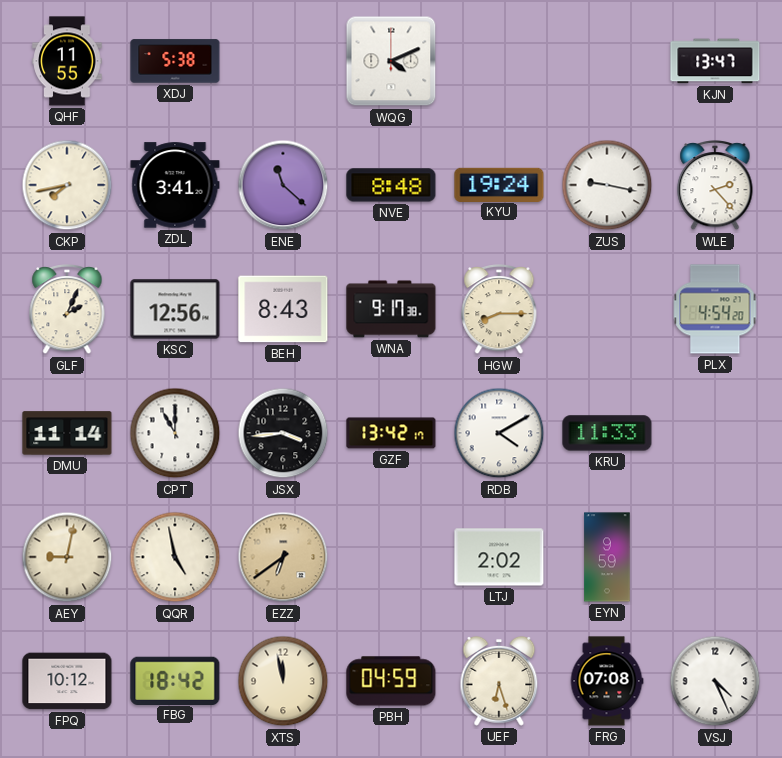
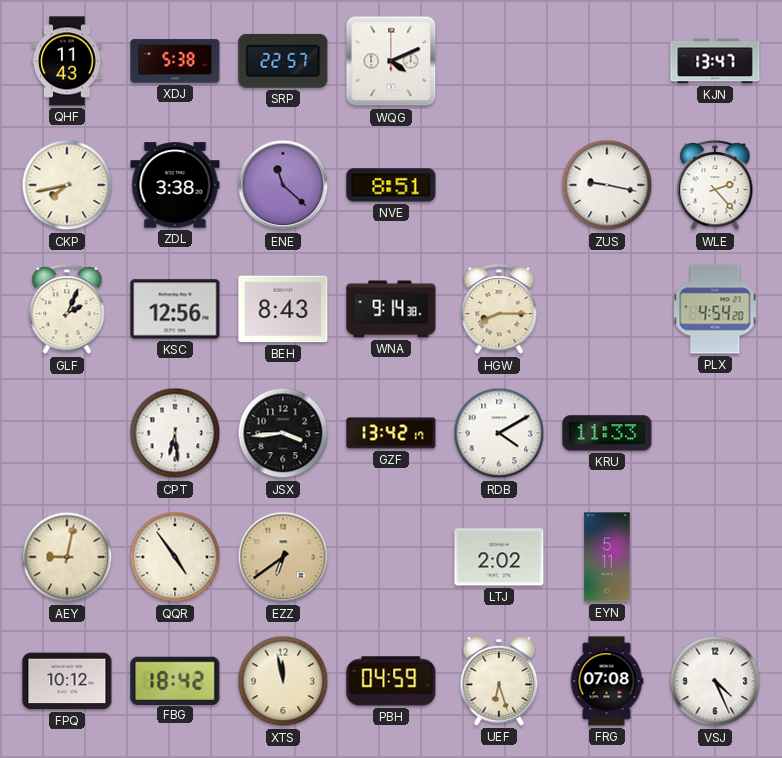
QHF: 11:55 -> 11:43 (67, 61)
SRP: none -> 22:57 (283, 61)
ZDL: 3:41 -> 3:38 (175, 185)
NVE: 8:48 -> 8:51 (391, 185)
KYU: 19:24 -> none (499, 184)
WNA: 9:17 -> 9:14 (391, 309)
DMU: 11:14 -> none (67, 433)
CPT: 11:00 -> 6:29 (175, 433)
QQR: 4:58 -> 4:54 (175, 557)
EYN: 9:59 -> 5:11 (607, 557)
